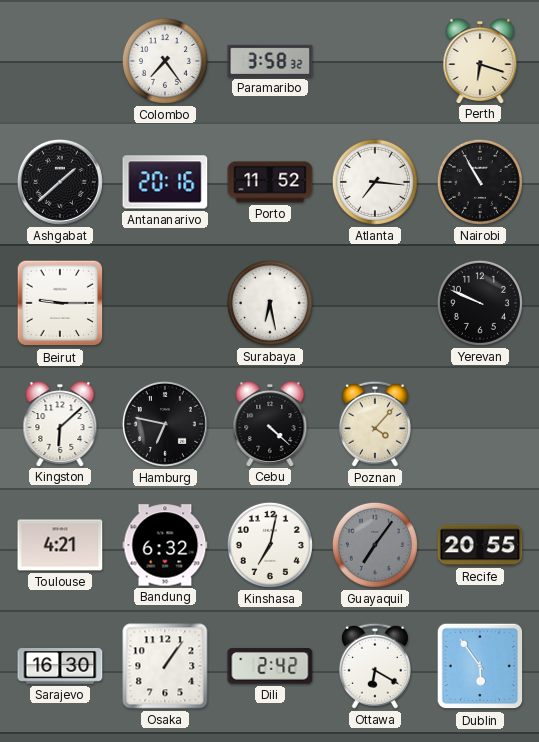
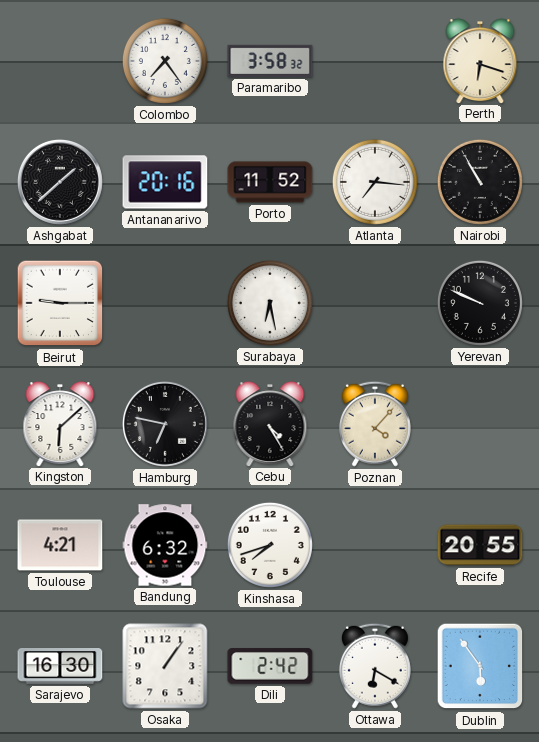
Cebu: 4:22 -> 4:25 (270, 424)
Kinshasa: 7:02 -> 7:42 (270, 545)
Guayaquil: 7:06 -> none (375, 545)
